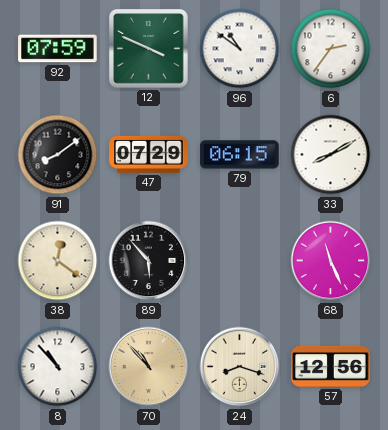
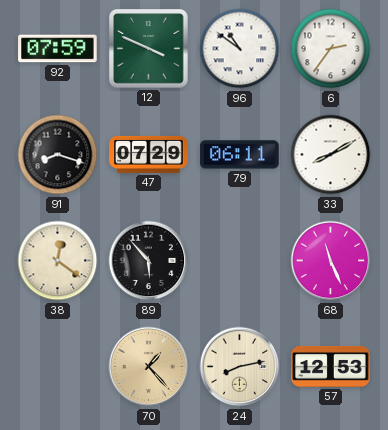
91: 8:09 -> 8:18 (58, 155)
79: 06:15 -> 06:11 (240, 155)
8: 10:53 -> none (58, 367)
70: 10:53 -> 1:23 (149, 367)
24: 8:18 -> 8:13 (240, 367)
57: 12:56 -> 12:53 (331, 366)
